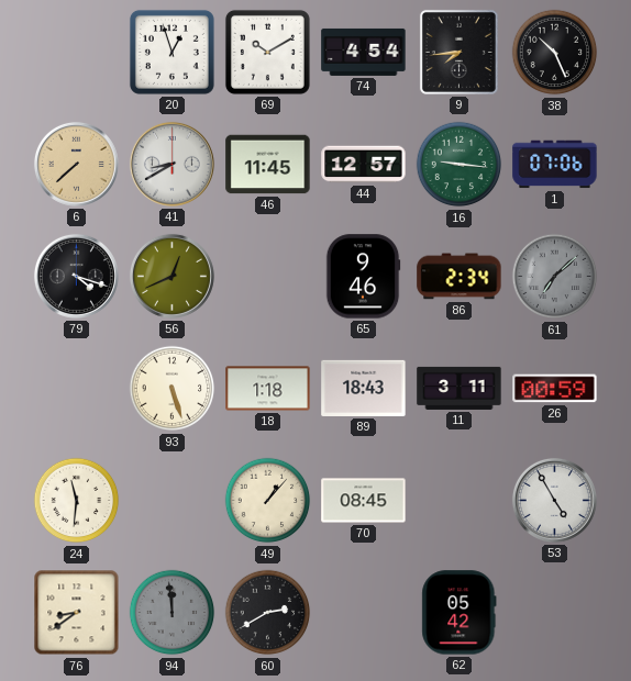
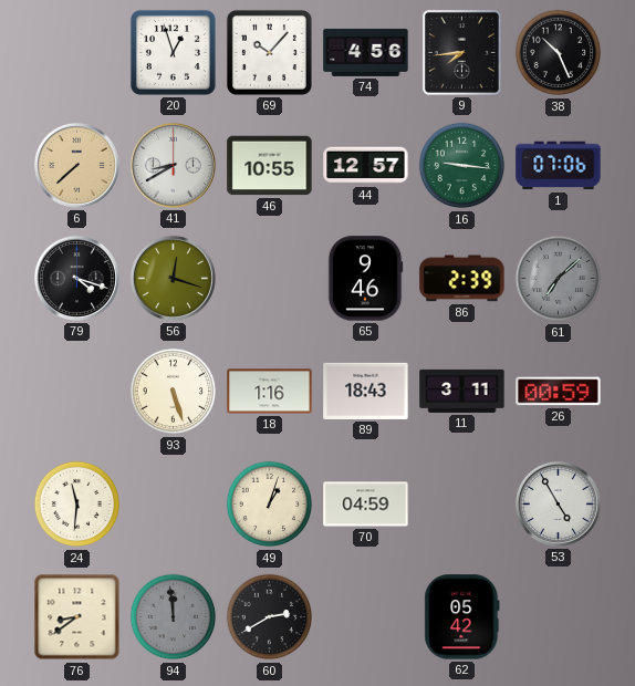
69: 10:10 -> 10:07 (269, 52)
74: 4:54 -> 4:56 (366, 52)
46: 11:45 -> 10:55 (270, 166)
56: 12:41 -> 12:18 (173, 278)
86: 2:34 -> 2:39 (462, 279)
18: 1:18 -> 1:16 (270, 392)
49: 1:07 -> 1:03 (270, 505)
70: 08:45 -> 04:59 (366, 505)
